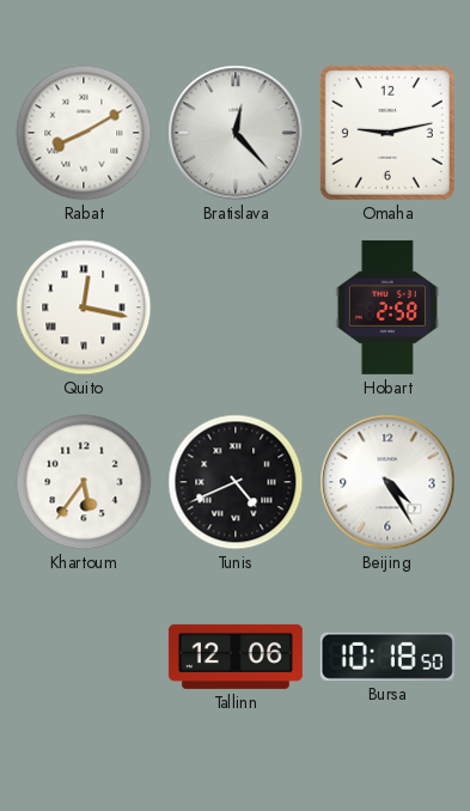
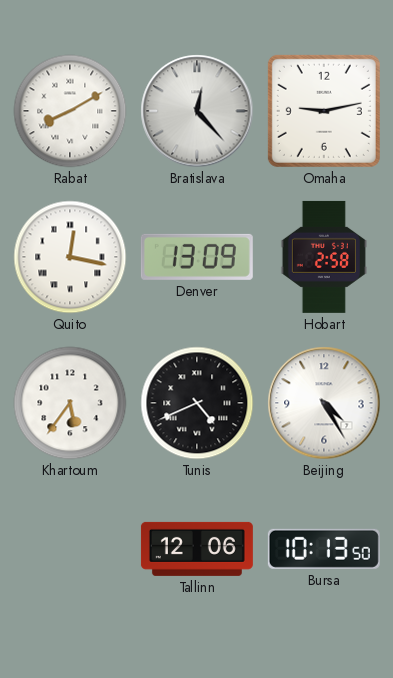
Denver: none -> 13:09 (197, 257)
Bursa: 10:18 -> 10:13 (324, 549)
